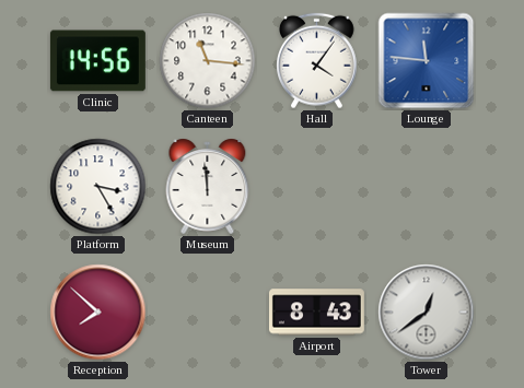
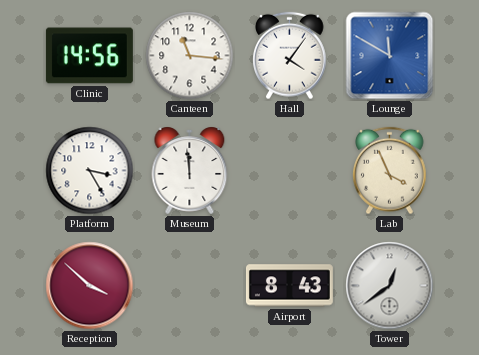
Lounge: 11:46 -> 11:50 (390, 56)
Lab: none -> 3:56 (390, 171)
Reception: 7:52 -> 3:52 (90, 286)
